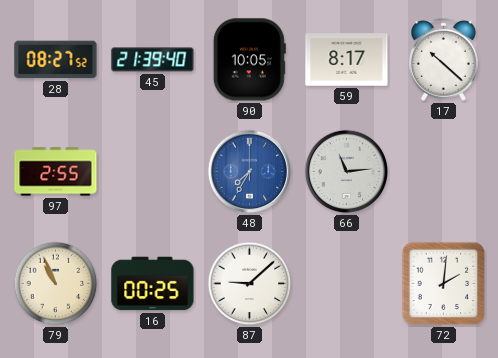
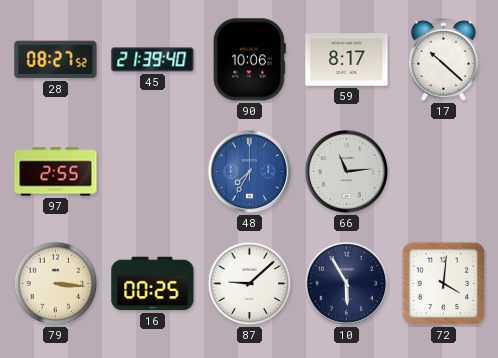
90: 10:05 -> 10:06 (249, 60)
79: 10:56 -> 3:16 (56, 284)
10: none -> 5:55 (347, 284)
72: 2:01 -> 4:01 (444, 284)
